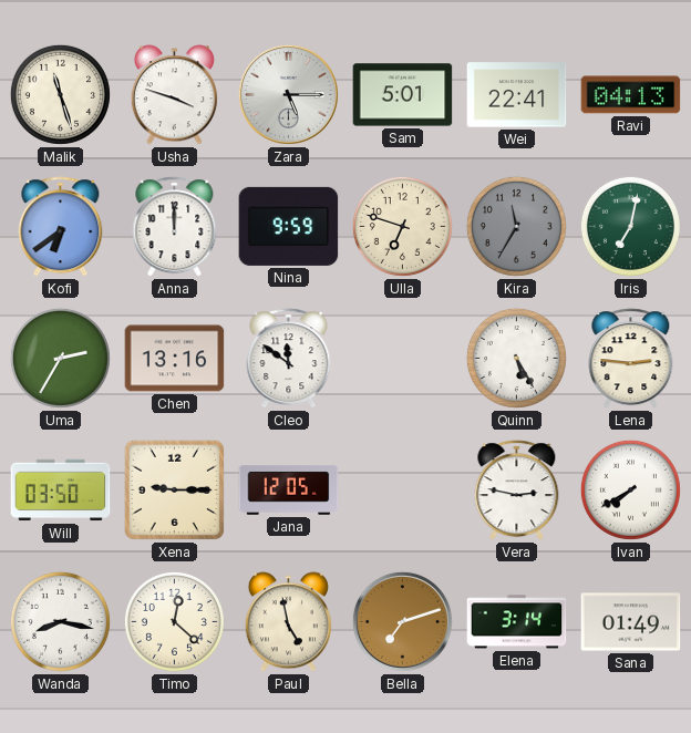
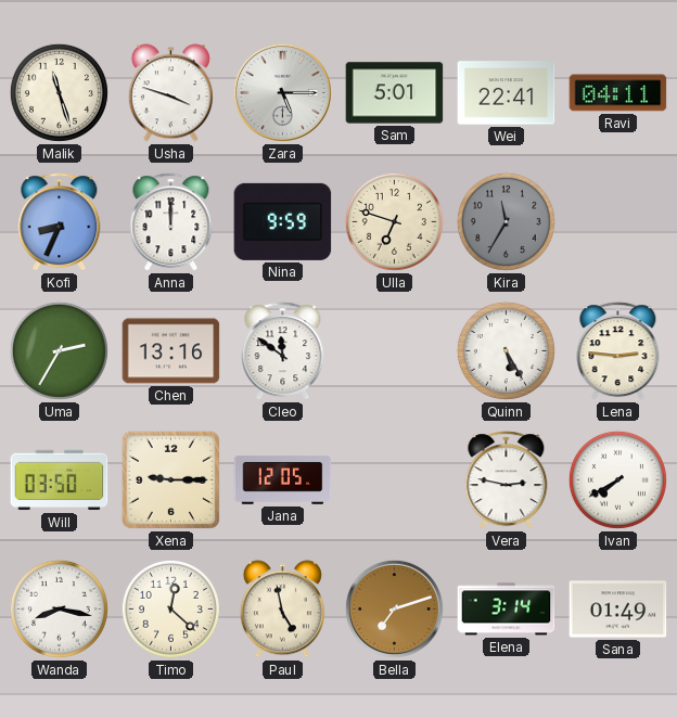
Ravi: 04:13 -> 04:11 (618, 93)
Kofi: 6:39 -> 8:34 (60, 222)
Iris: 7:02 -> none (630, 226)
